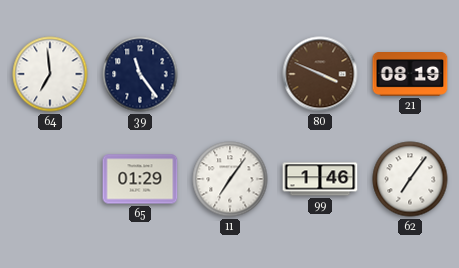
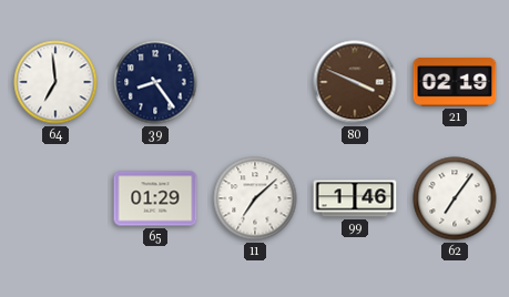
39: 11:24 -> 8:24 (155, 82)
21: 08:19 -> 02:19 (455, 83)
11: 7:06 -> 7:08 (255, 198)
